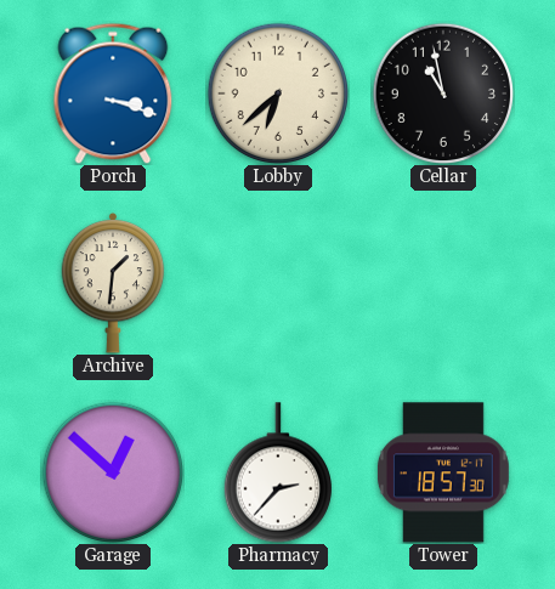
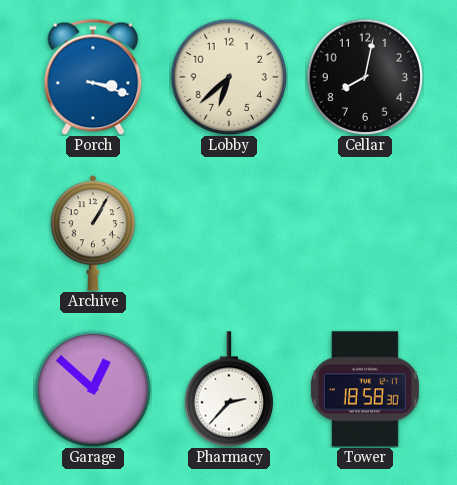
Cellar: 10:58 -> 8:02 (364, 76)
Archive: 1:31 -> 1:05 (93, 233)
Tower: 18:57 -> 18:58 (365, 389)
